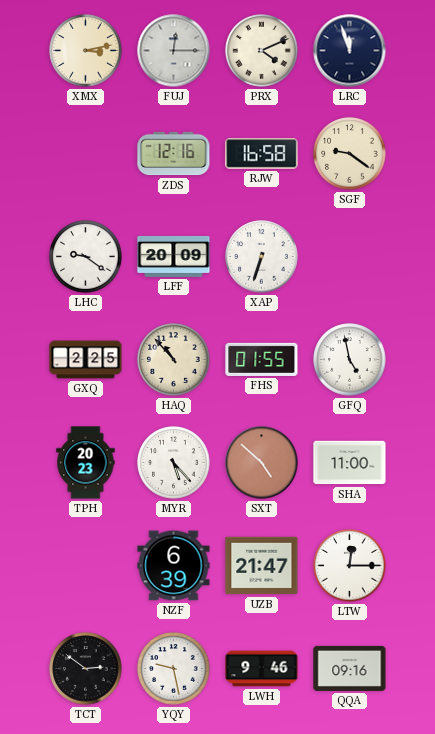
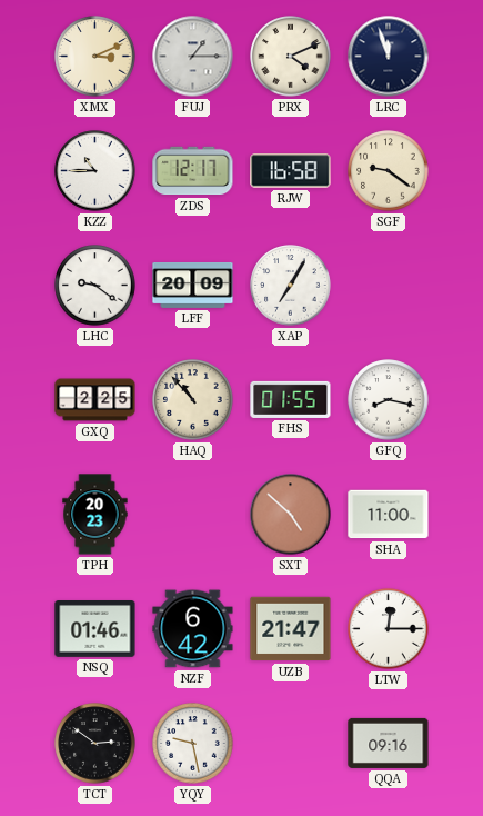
XMX: 3:13 -> 3:11 (95, 57)
FUJ: 12:15 -> 1:15 (193, 57)
KZZ: none -> 10:45 (95, 171)
ZDS: 12:16 -> 12:17 (193, 171)
XAP: 6:33 -> 7:05 (291, 286)
GFQ: 4:58 -> 8:17 (389, 400)
MYR: 5:23 -> none (174, 463)
NSQ: none -> 01:46 (95, 629)
NZF: 6:39 -> 6:42 (193, 629)
LWH: 9:46 -> none (262, 669)
